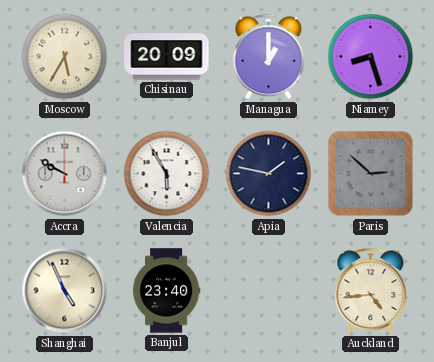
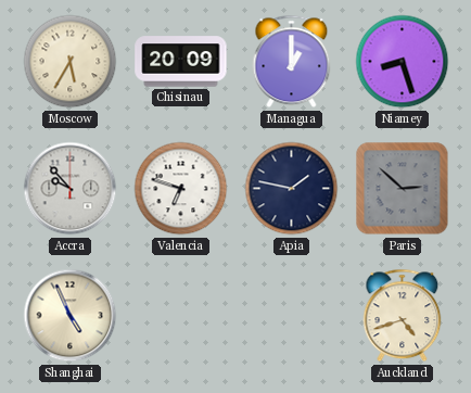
Accra: 9:50 -> 9:53 (71, 189)
Valencia: 5:55 -> 6:48 (181, 189)
Banjul: 23:40 -> none (166, 291)
Auckland: 4:44 -> 4:42 (403, 316)
